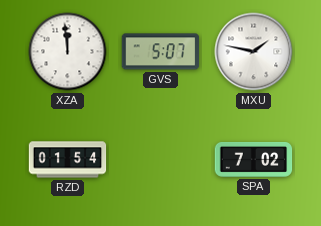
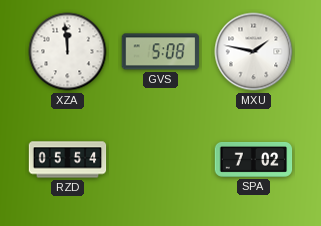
GVS: 5:07 -> 5:08 (161, 52)
RZD: 01:54 -> 05:54 (68, 160)
